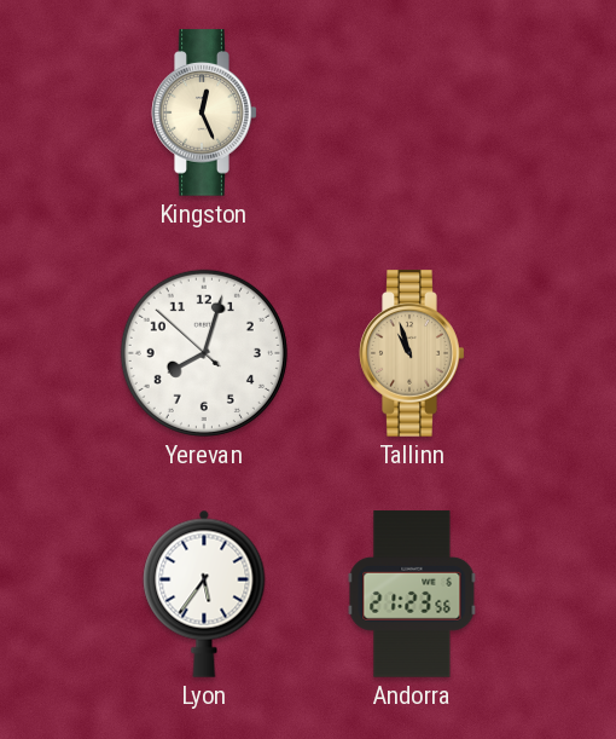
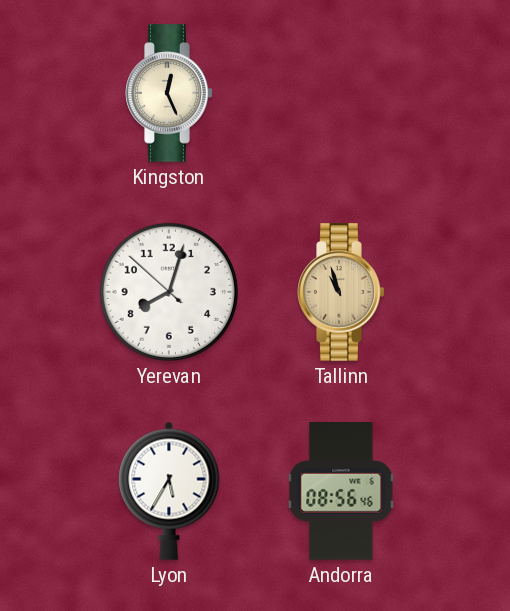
Lyon: 5:36 -> 5:35 (169, 491)
Andorra: 21:23 -> 08:56 (341, 491)
